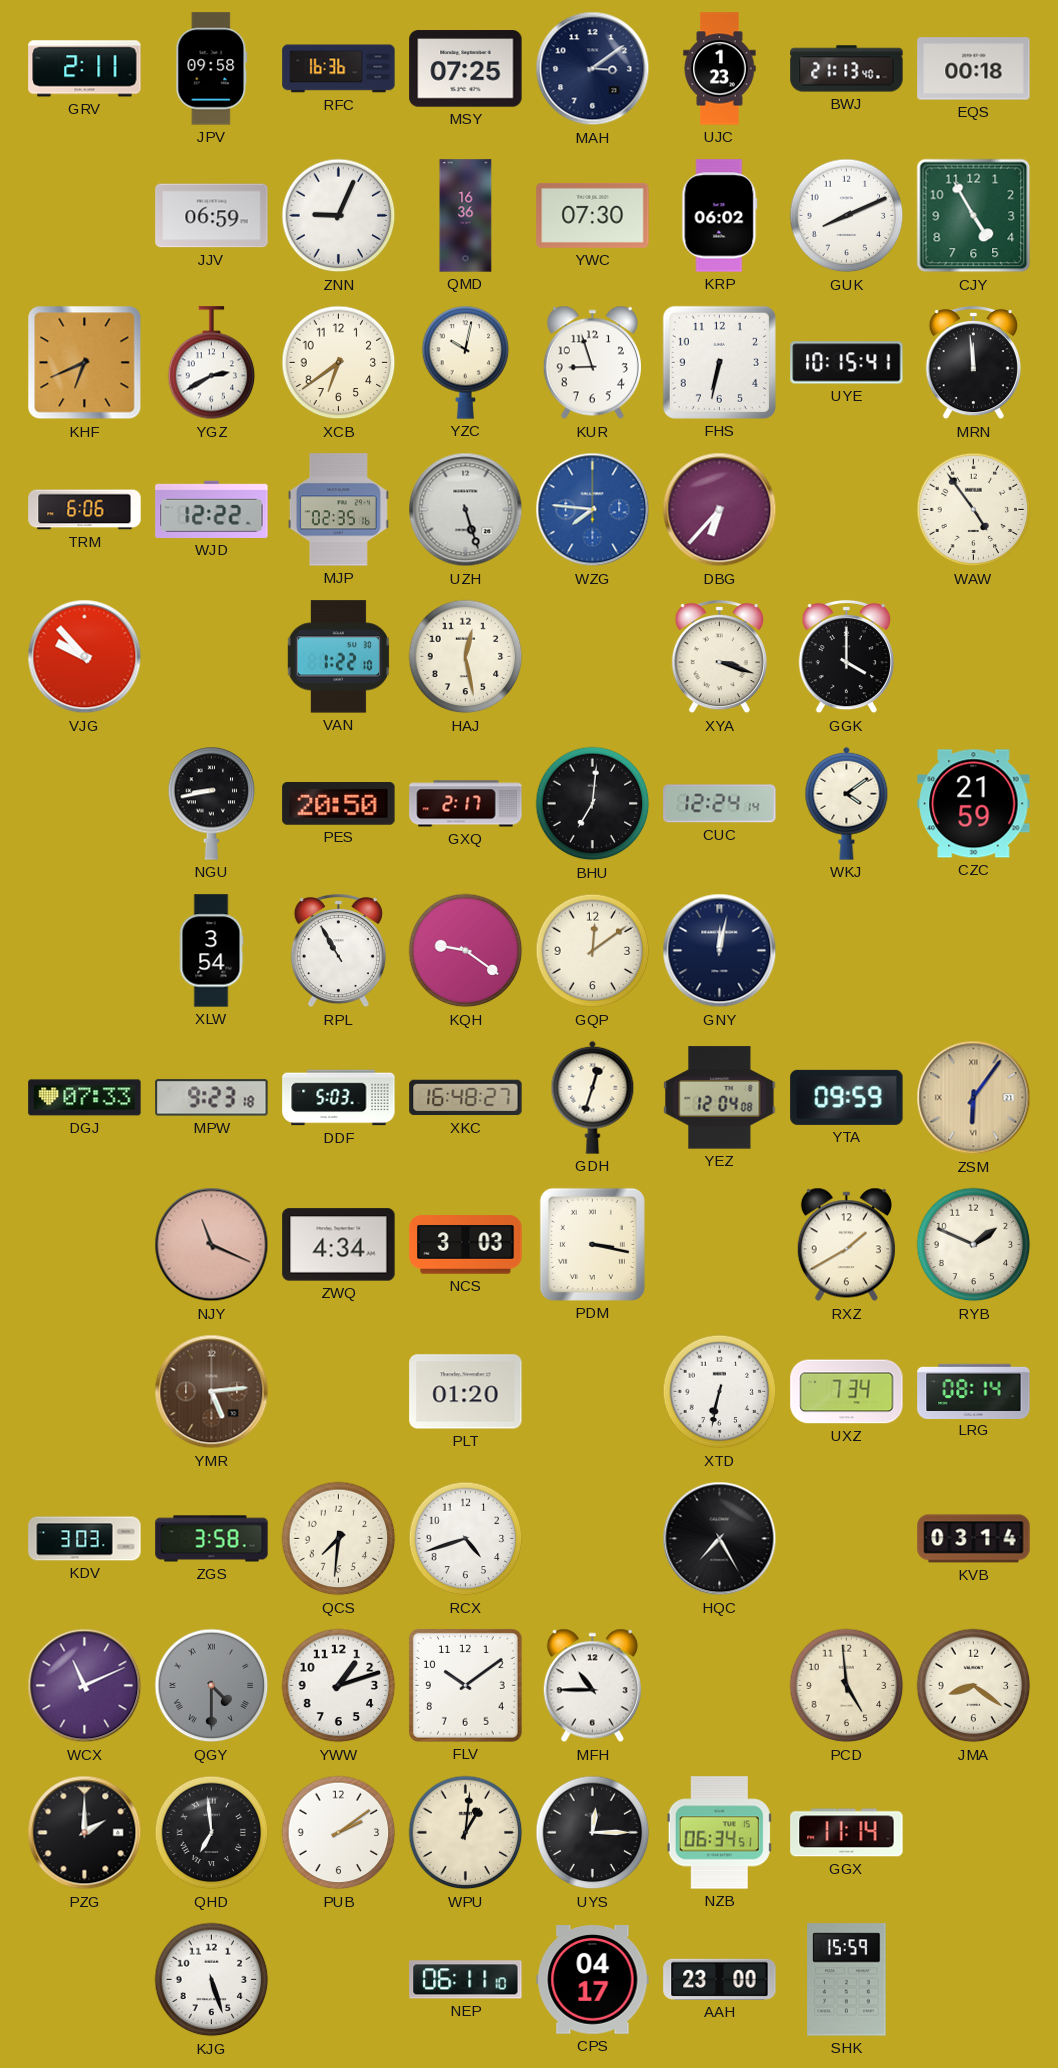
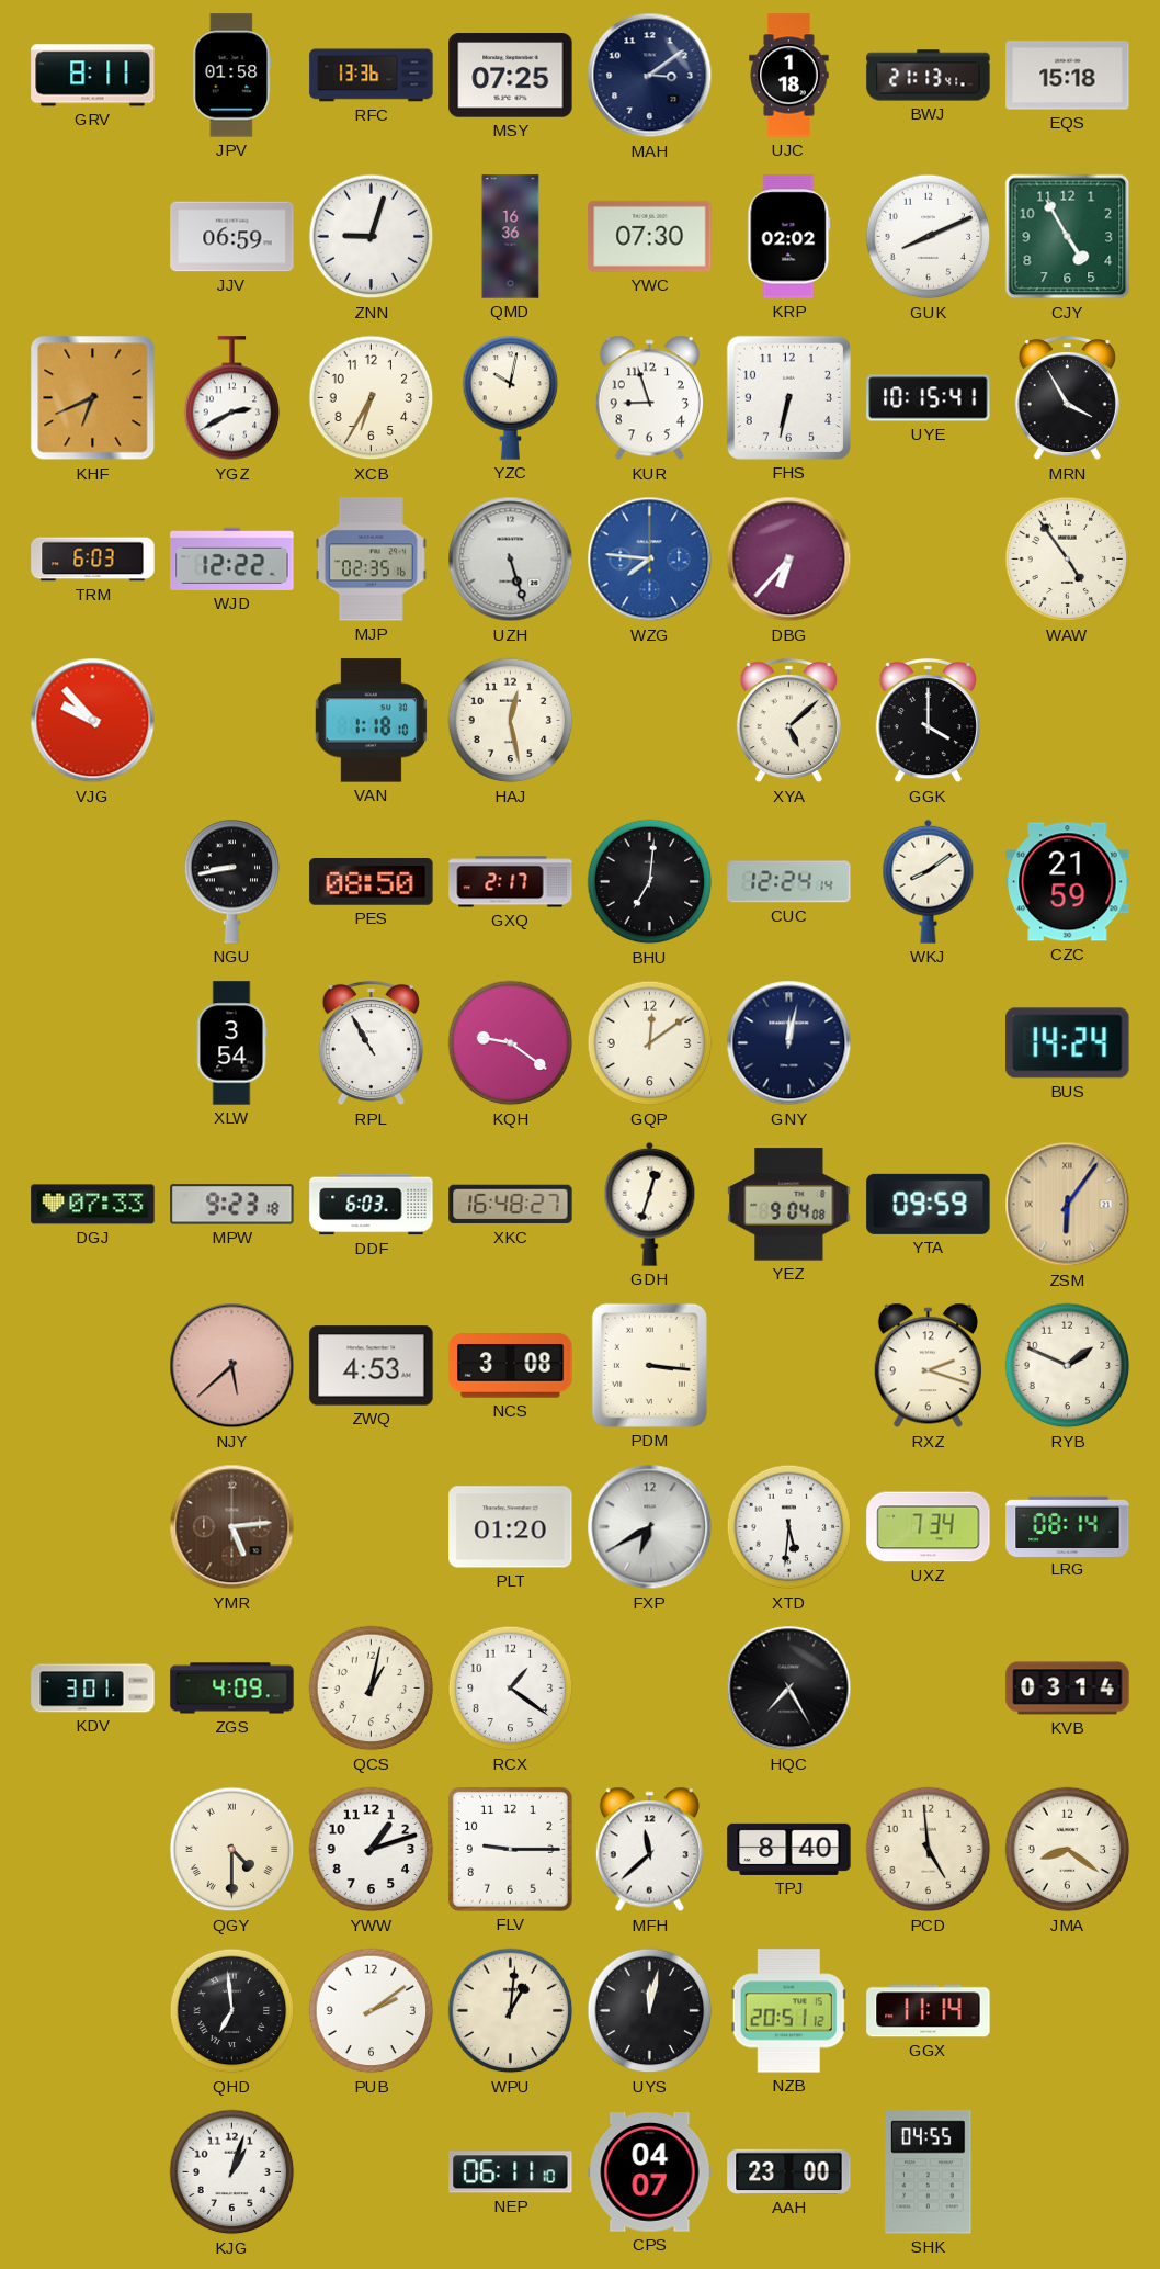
GRV: 2:11 -> 8:11 (93, 76)
JPV: 09:58 -> 01:58 (232, 76)
RFC: 16:36 -> 13:36 (372, 76)
UJC: 1:23 -> 1:18 (789, 76)
BWJ: 21:13:40 -> 21:13:41 (929, 76)
EQS: 00:18 -> 15:18 (1068, 76)
ZNN: 9:04 -> 9:03 (372, 237)
KRP: 06:02 -> 02:02 (789, 237)
XCB: 6:39 -> 6:35 (372, 398)
MRN: 11:59 -> 3:55 (1067, 398)
TRM: 6:06 -> 6:03 (93, 560)
VAN: 1:22 -> 1:18 (371, 721)
XYA: 3:18 -> 5:08 (788, 721)
PES: 20:50 -> 08:50 (372, 882)
WKJ: 4:09 -> 8:09 (929, 881)
BUS: none -> 14:24 (1068, 1043)
DDF: 5:03 -> 6:03 (372, 1205)
YEZ: 12:04 -> 9:04 (789, 1205)
NJY: 11:19 -> 5:38 (232, 1366)
ZWQ: 4:34 -> 4:53 (372, 1366)
NCS: 3:03 -> 3:08 (511, 1366)
PDM: 3:17 -> 3:16 (649, 1365)
RXZ: 1:40 -> 2:18 (928, 1366)
FXP: none -> 6:40 (650, 1527)
XTD: 6:32 -> 5:31 (789, 1527)
KDV: 3:03 -> 3:01 (93, 1689)
ZGS: 3:58 -> 4:09 (232, 1689)
QCS: 7:31 -> 1:02 (372, 1689)
RCX: 4:42 -> 1:21 (511, 1689)
WCX: 11:11 -> none (85, 1686)
QGY dial: grey -> cream (232, 1850)
FLV: 10:09 -> 9:15 (510, 1849)
MFH: 10:45 -> 11:38 (649, 1850)
TPJ: none -> 8:40 (789, 1849)
PZG: 2:00 -> none (85, 1833)
UYS: 12:15 -> 12:02 (650, 2011)
NZB: 06:34 -> 20:51 (788, 2011)
KJG: 5:27 -> 1:03 (232, 2172)
CPS: 04:17 -> 04:07 (650, 2172)
SHK: 15:59 -> 04:55 (929, 2172)
